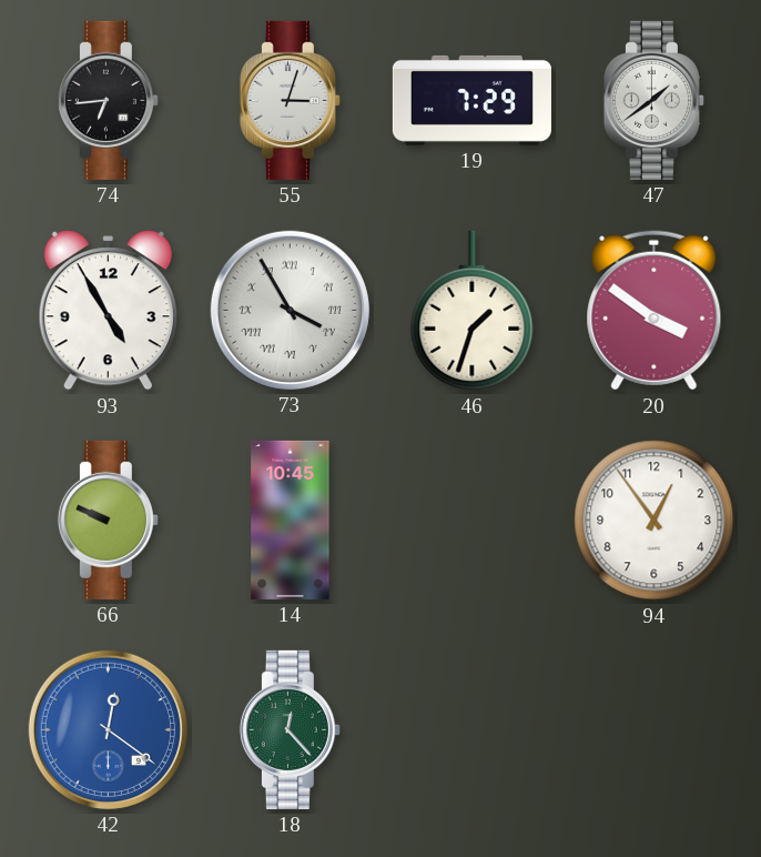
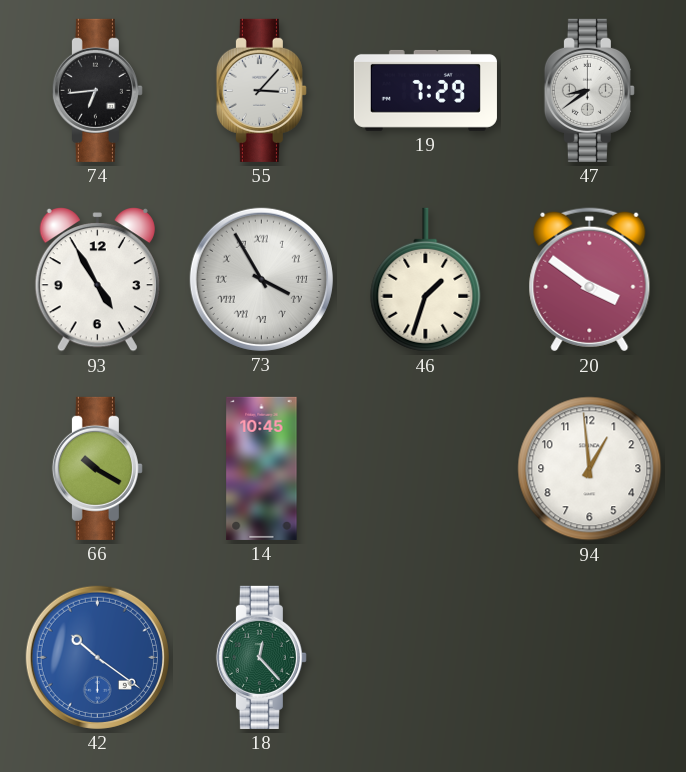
55: 3:03 -> 3:07 (261, 90)
47: 1:39 -> 8:39 (589, 90)
66: 9:49 -> 10:20 (97, 468)
94: 12:54 -> 12:59 (590, 469)
42: 12:21 -> 10:21 (97, 657)
